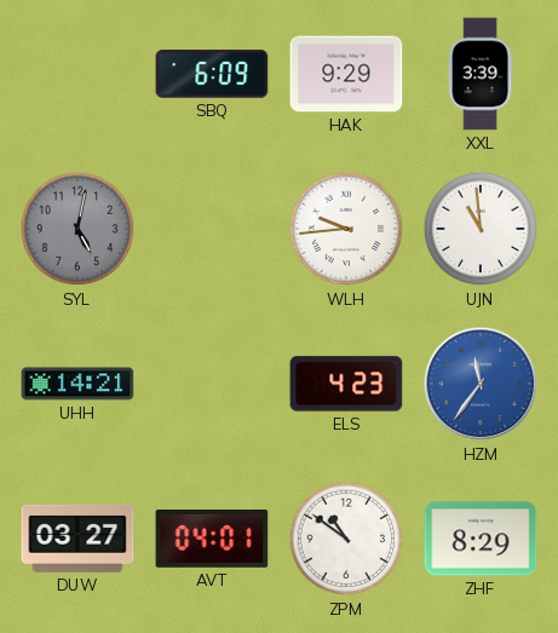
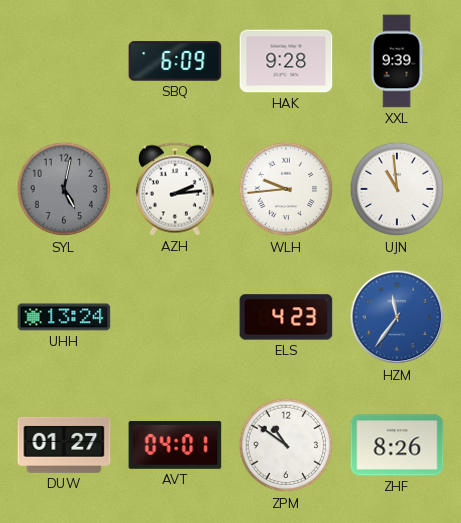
HAK: 9:29 -> 9:28 (286, 61)
XXL: 3:39 -> 9:39 (397, 61)
AZH: none -> 2:14 (175, 189)
UHH: 14:21 -> 13:24 (64, 317)
DUW: 03:27 -> 01:27 (64, 445)
ZHF: 8:29 -> 8:26 (397, 445)
